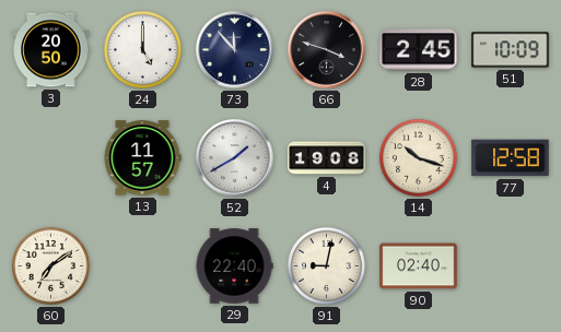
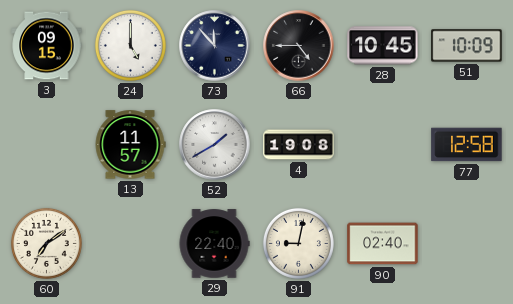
3: 20:50 -> 09:15 (47, 46)
66: 3:48 -> 4:45 (299, 46)
28: 2:45 -> 10:45 (383, 46)
14: 10:18 -> none (418, 157)
